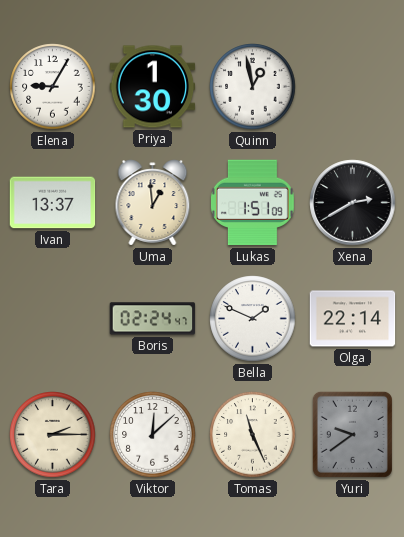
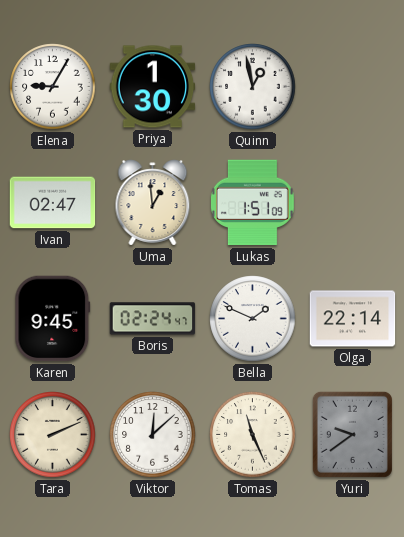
Ivan: 13:37 -> 02:47 (53, 203)
Xena: 2:40 -> none (353, 203)
Karen: none -> 9:45 (53, 319)
Tara: 2:15 -> 2:11 (53, 435)
